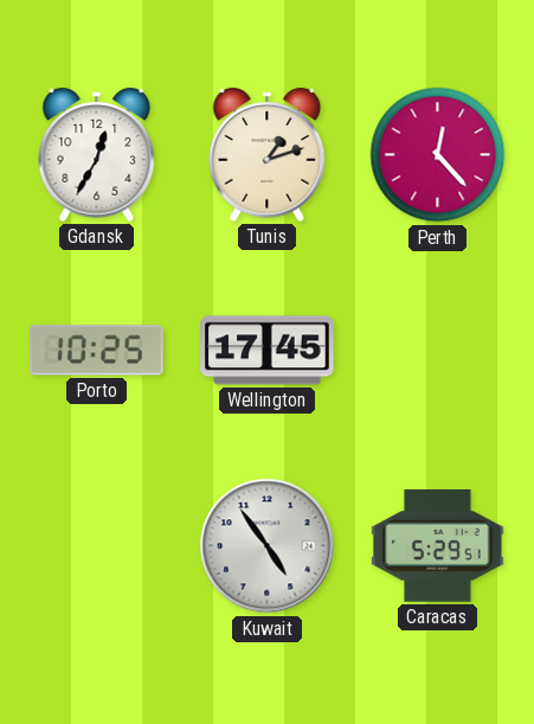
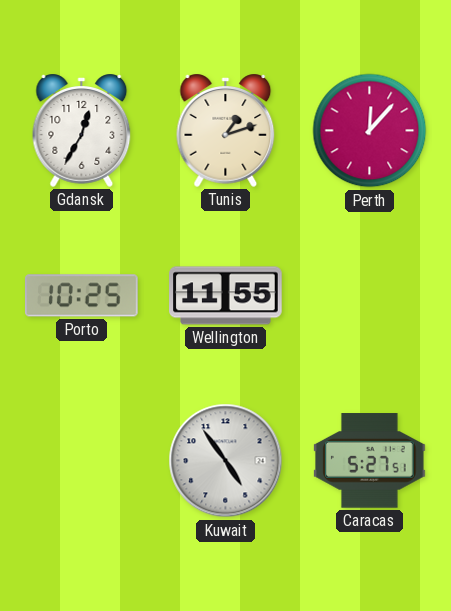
Perth: 12:23 -> 12:07 (370, 131)
Wellington: 17:45 -> 11:55 (226, 296)
Caracas: 5:29 -> 5:27 (370, 461)
